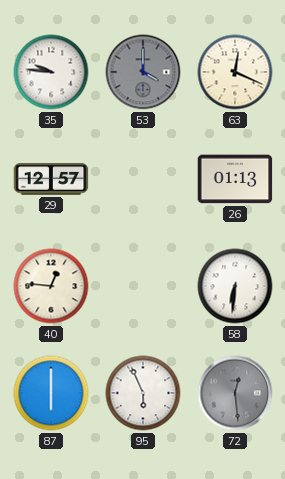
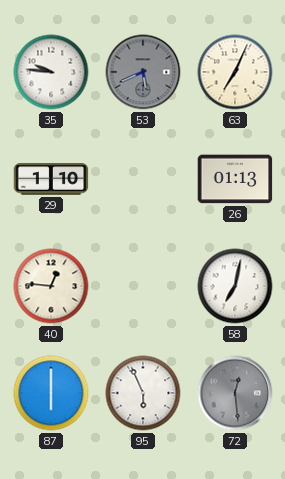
53: 4:00 -> 5:41 (143, 72)
63: 12:19 -> 7:04 (235, 72)
29: 12:57 -> 1:10 (51, 179)
58: 6:31 -> 7:02 (235, 286)
